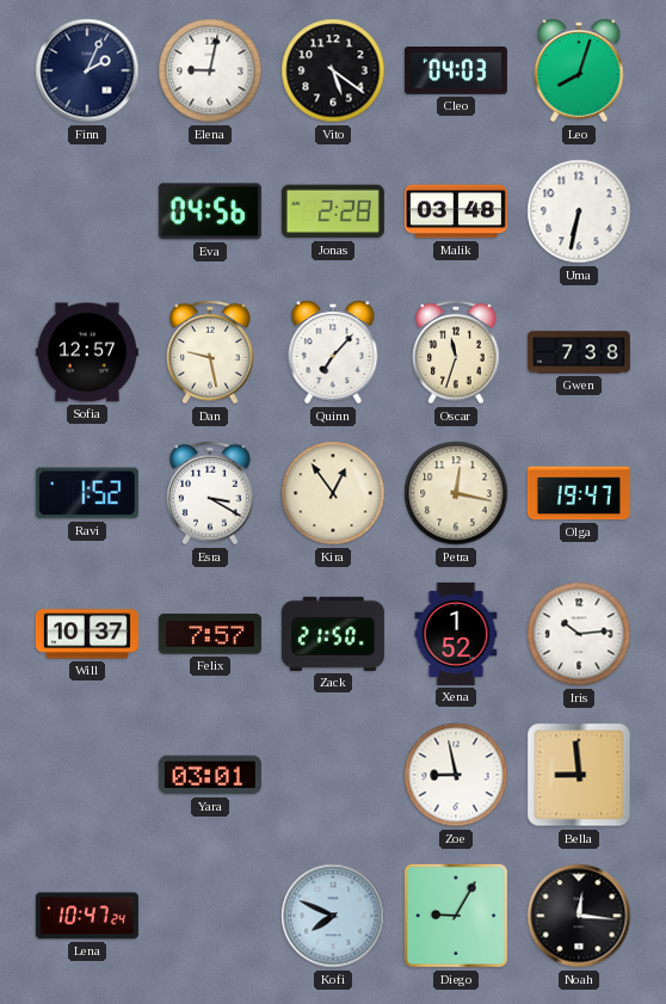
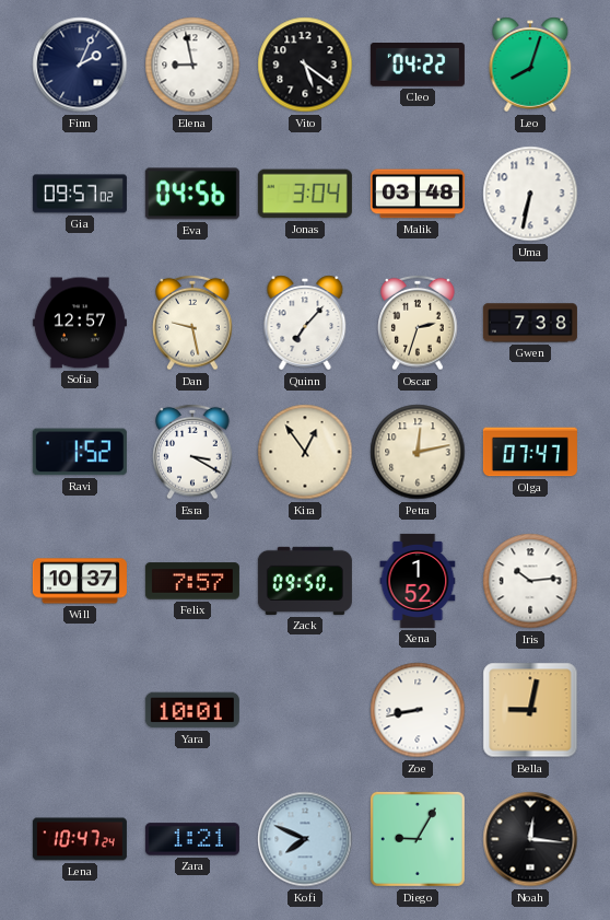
Elena: 9:02 -> 8:58 (192, 65)
Cleo: 04:03 -> 04:22 (418, 66)
Gia: none -> 09:57 (80, 194)
Jonas: 2:28 -> 3:04 (305, 194)
Oscar: 11:33 -> 2:33 (418, 323)
Petra: 12:17 -> 12:13 (418, 452)
Olga: 19:47 -> 07:47 (530, 452)
Zack: 21:50 -> 09:50 (305, 581)
Yara: 03:01 -> 10:01 (192, 710)
Zoe: 8:58 -> 8:43 (418, 710)
Bella: 8:59 -> 9:02 (530, 710)
Zara: none -> 1:21 (192, 839)
